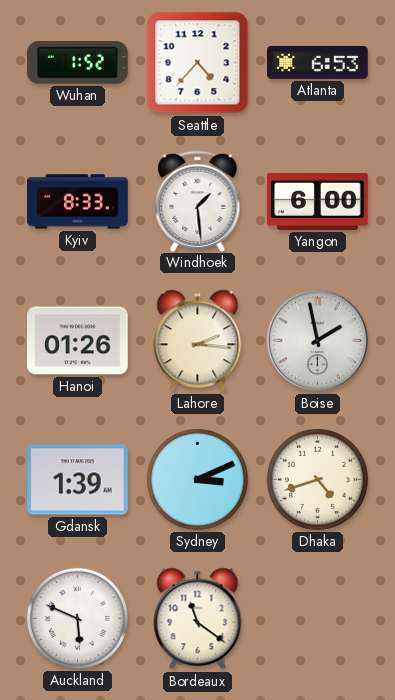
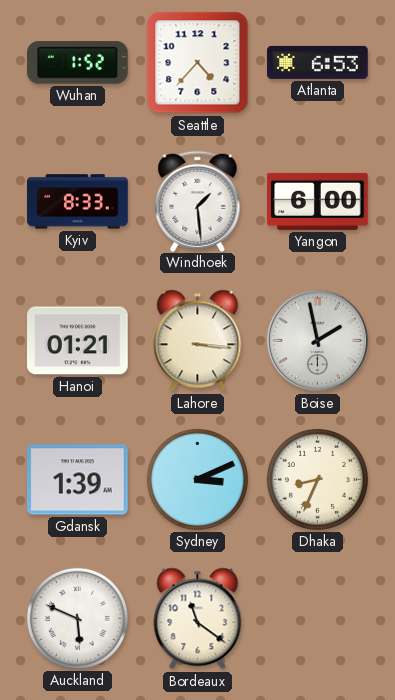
Hanoi: 01:26 -> 01:21 (78, 341)
Lahore: 2:16 -> 3:16 (198, 341)
Dhaka: 4:42 -> 8:34 (317, 479)
